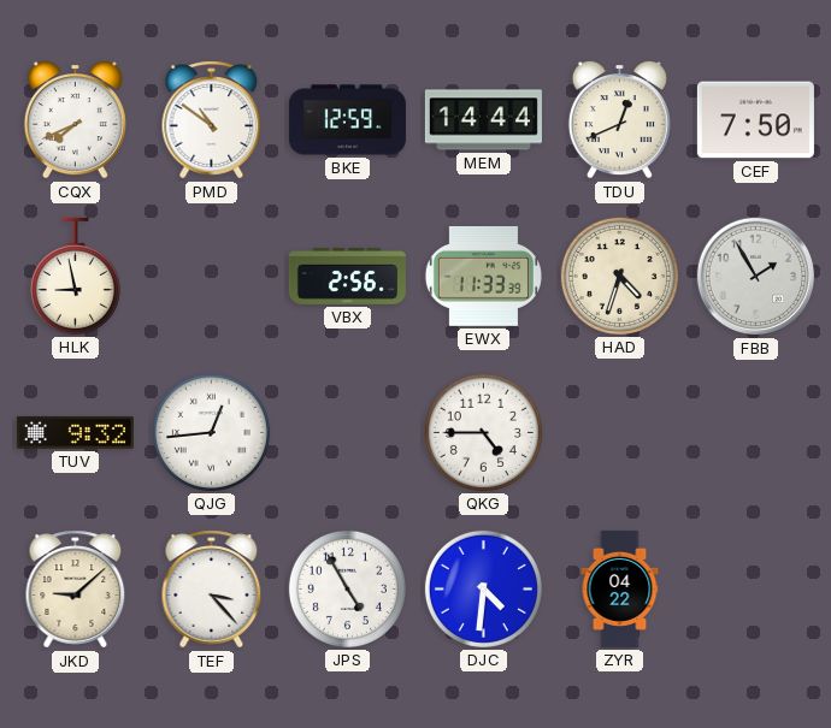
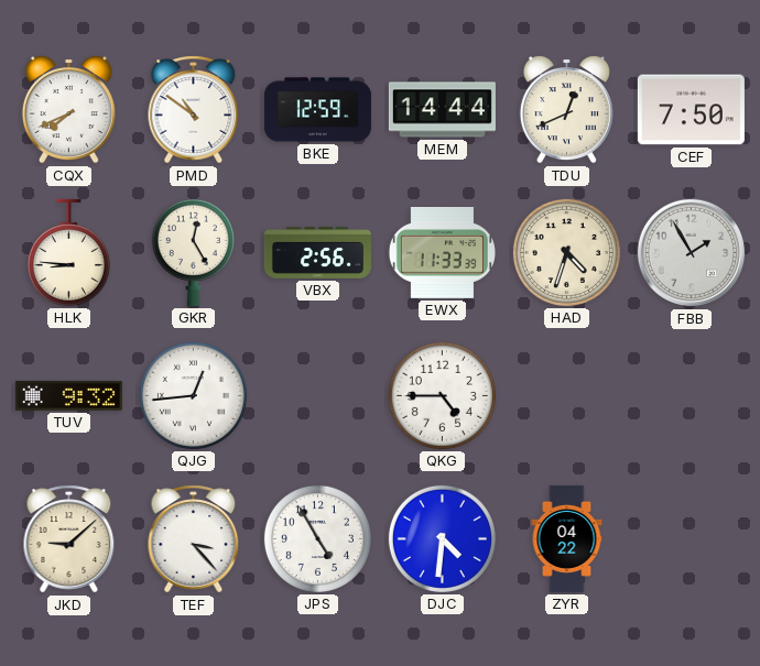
HLK: 8:58 -> 8:46 (68, 252)
GKR: none -> 12:25 (193, 252)
